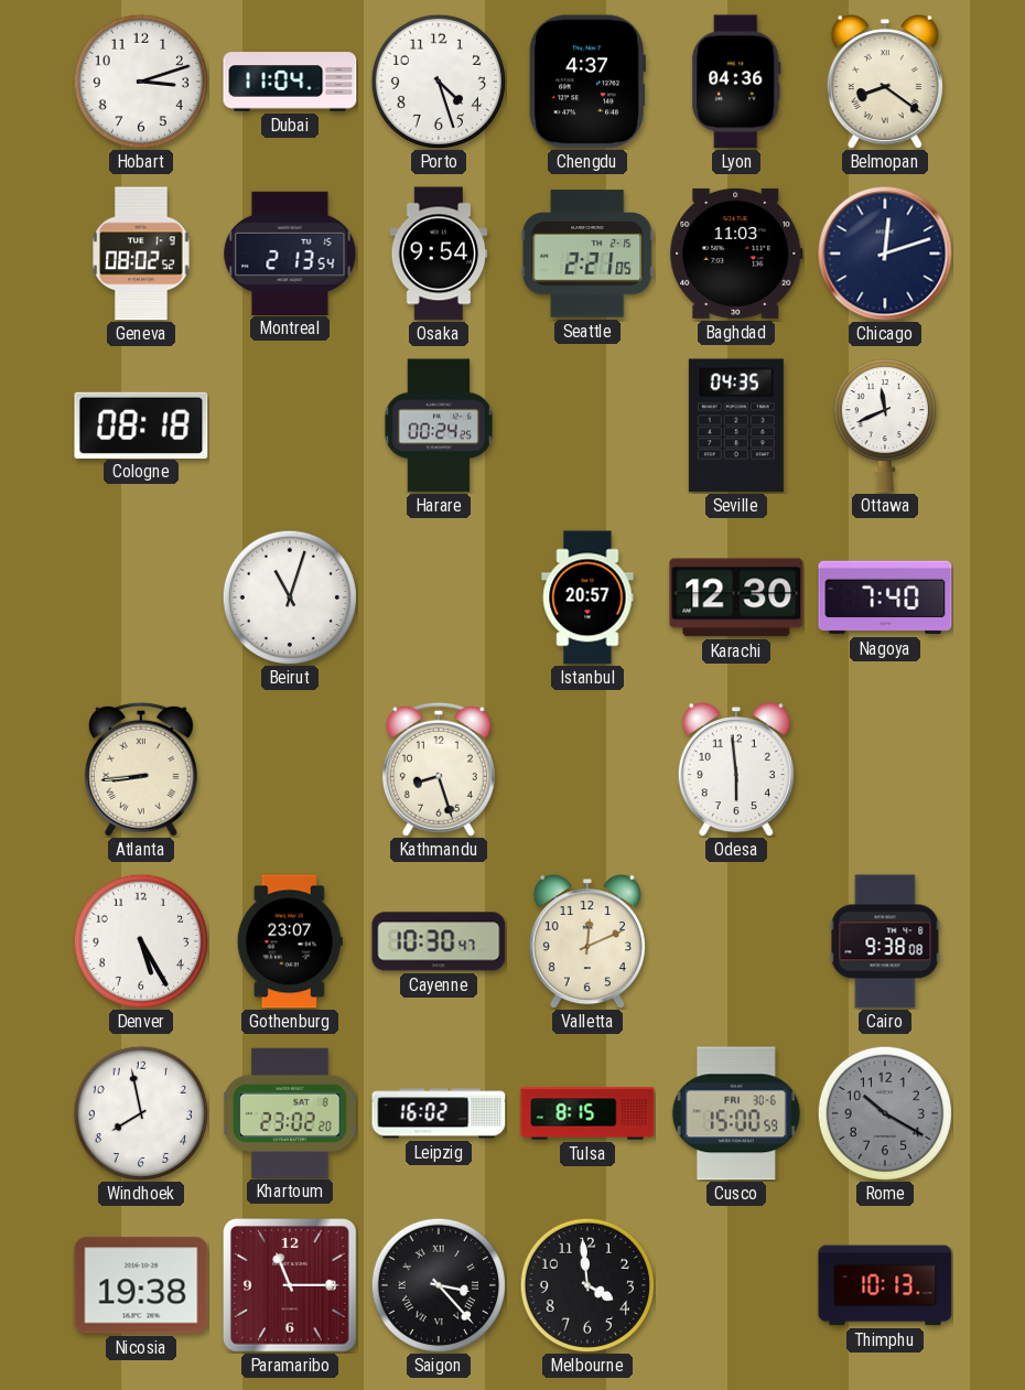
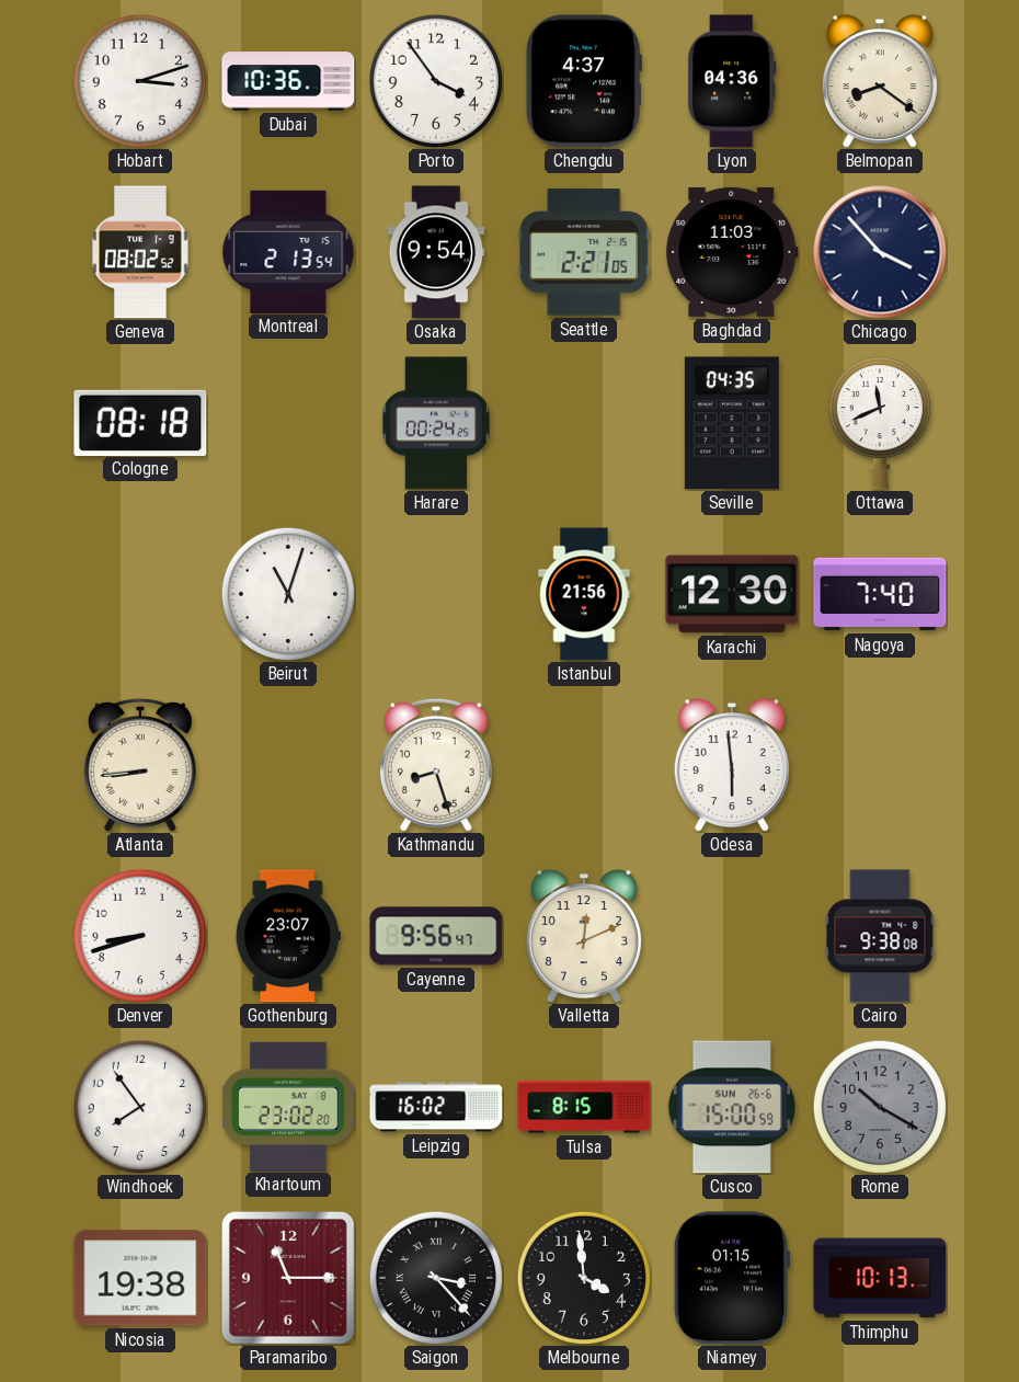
Dubai: 11:04 -> 10:36 (288, 81)
Porto: 4:27 -> 3:54 (435, 80)
Chicago: 12:12 -> 3:53 (880, 252)
Istanbul: 20:57 -> 21:56 (584, 594)
Denver: 5:25 -> 8:42 (139, 935)
Cayenne: 10:30 -> 9:56 (436, 936)
Windhoek: 7:58 -> 7:54 (139, 1106)
Cusco date: FRI 30-6 -> SUN 26-6 (732, 1107)
Niamey: none -> 01:15 (732, 1278)
